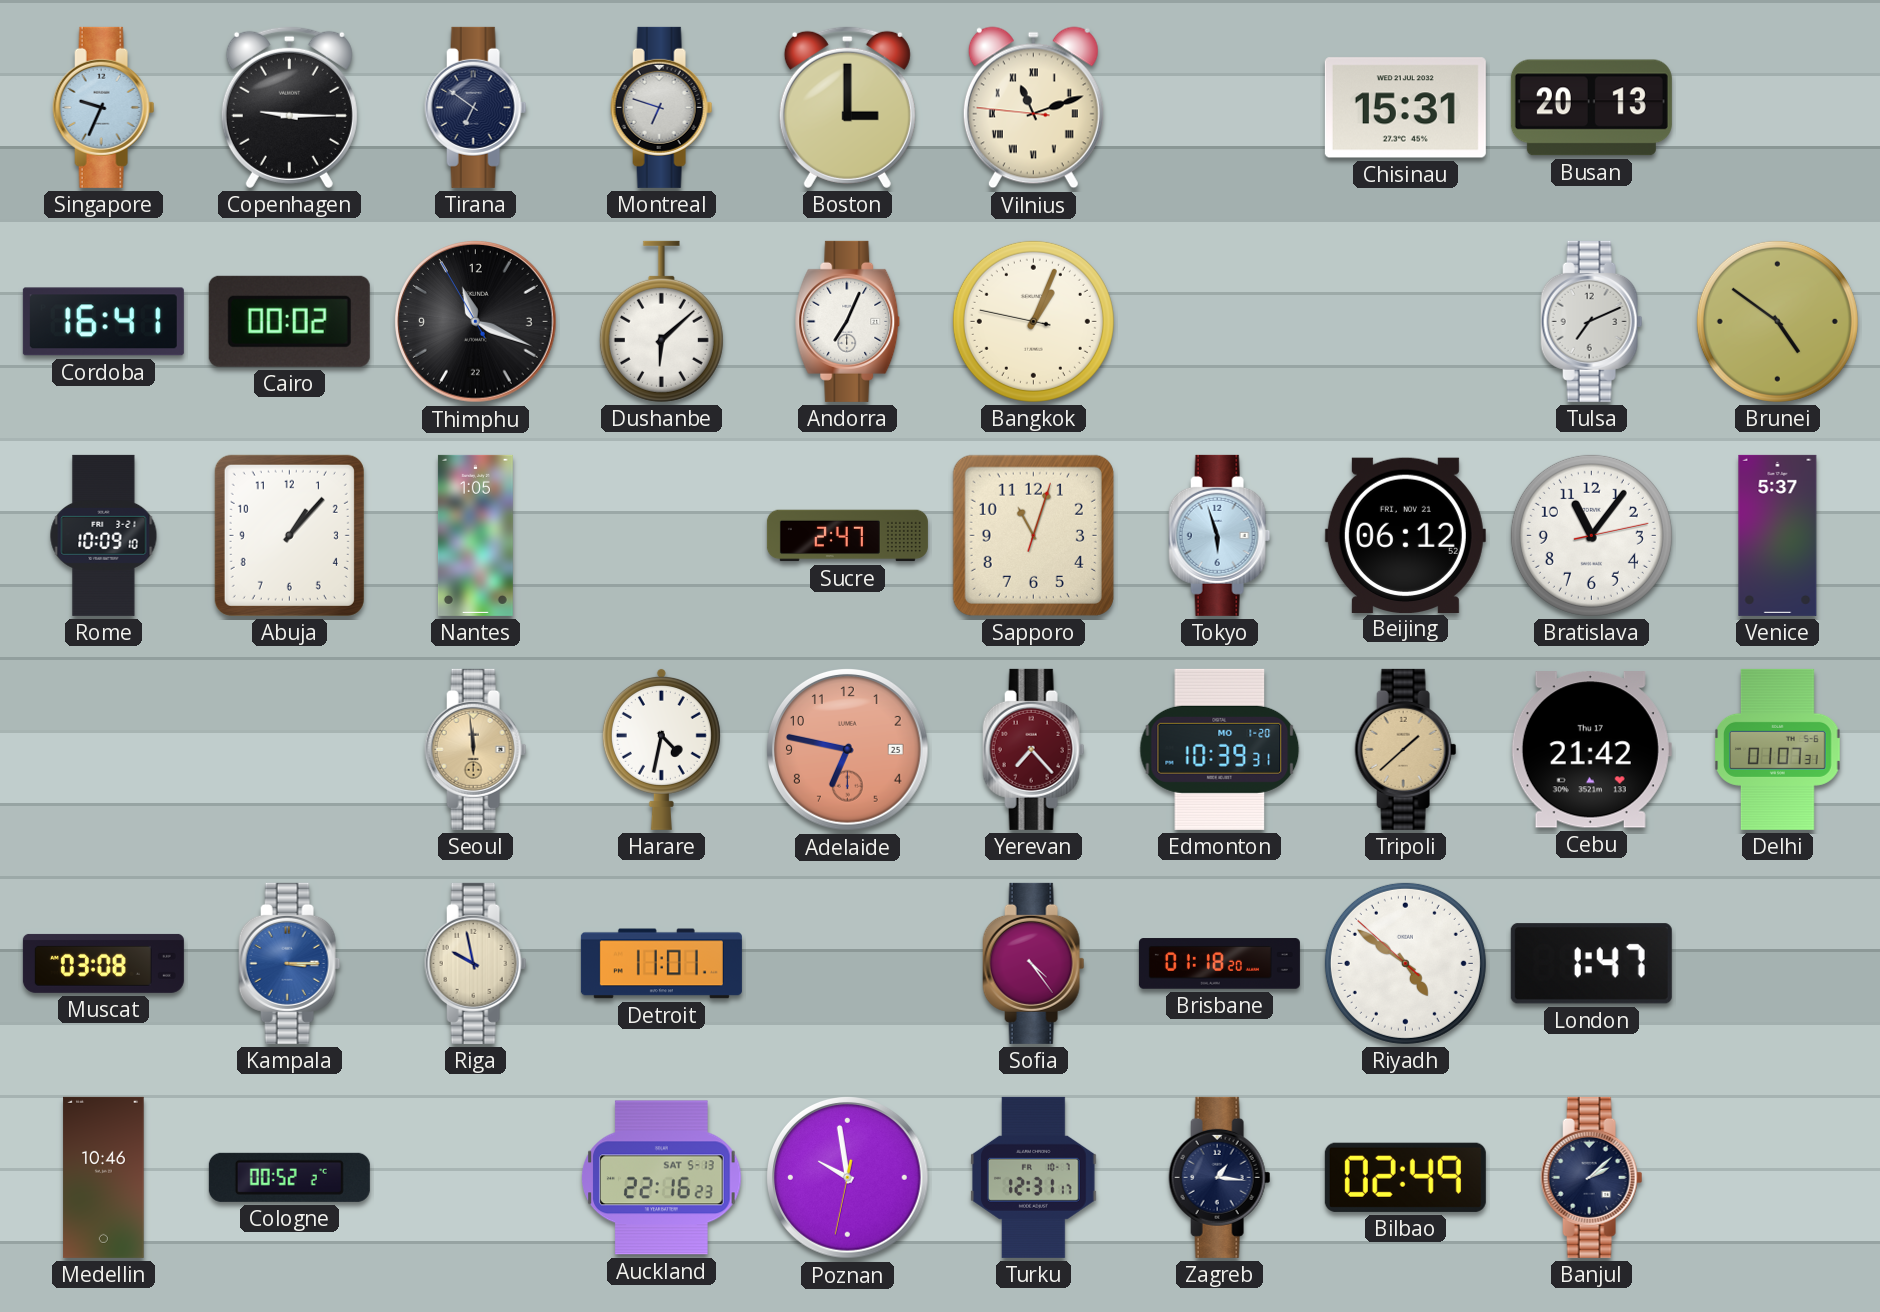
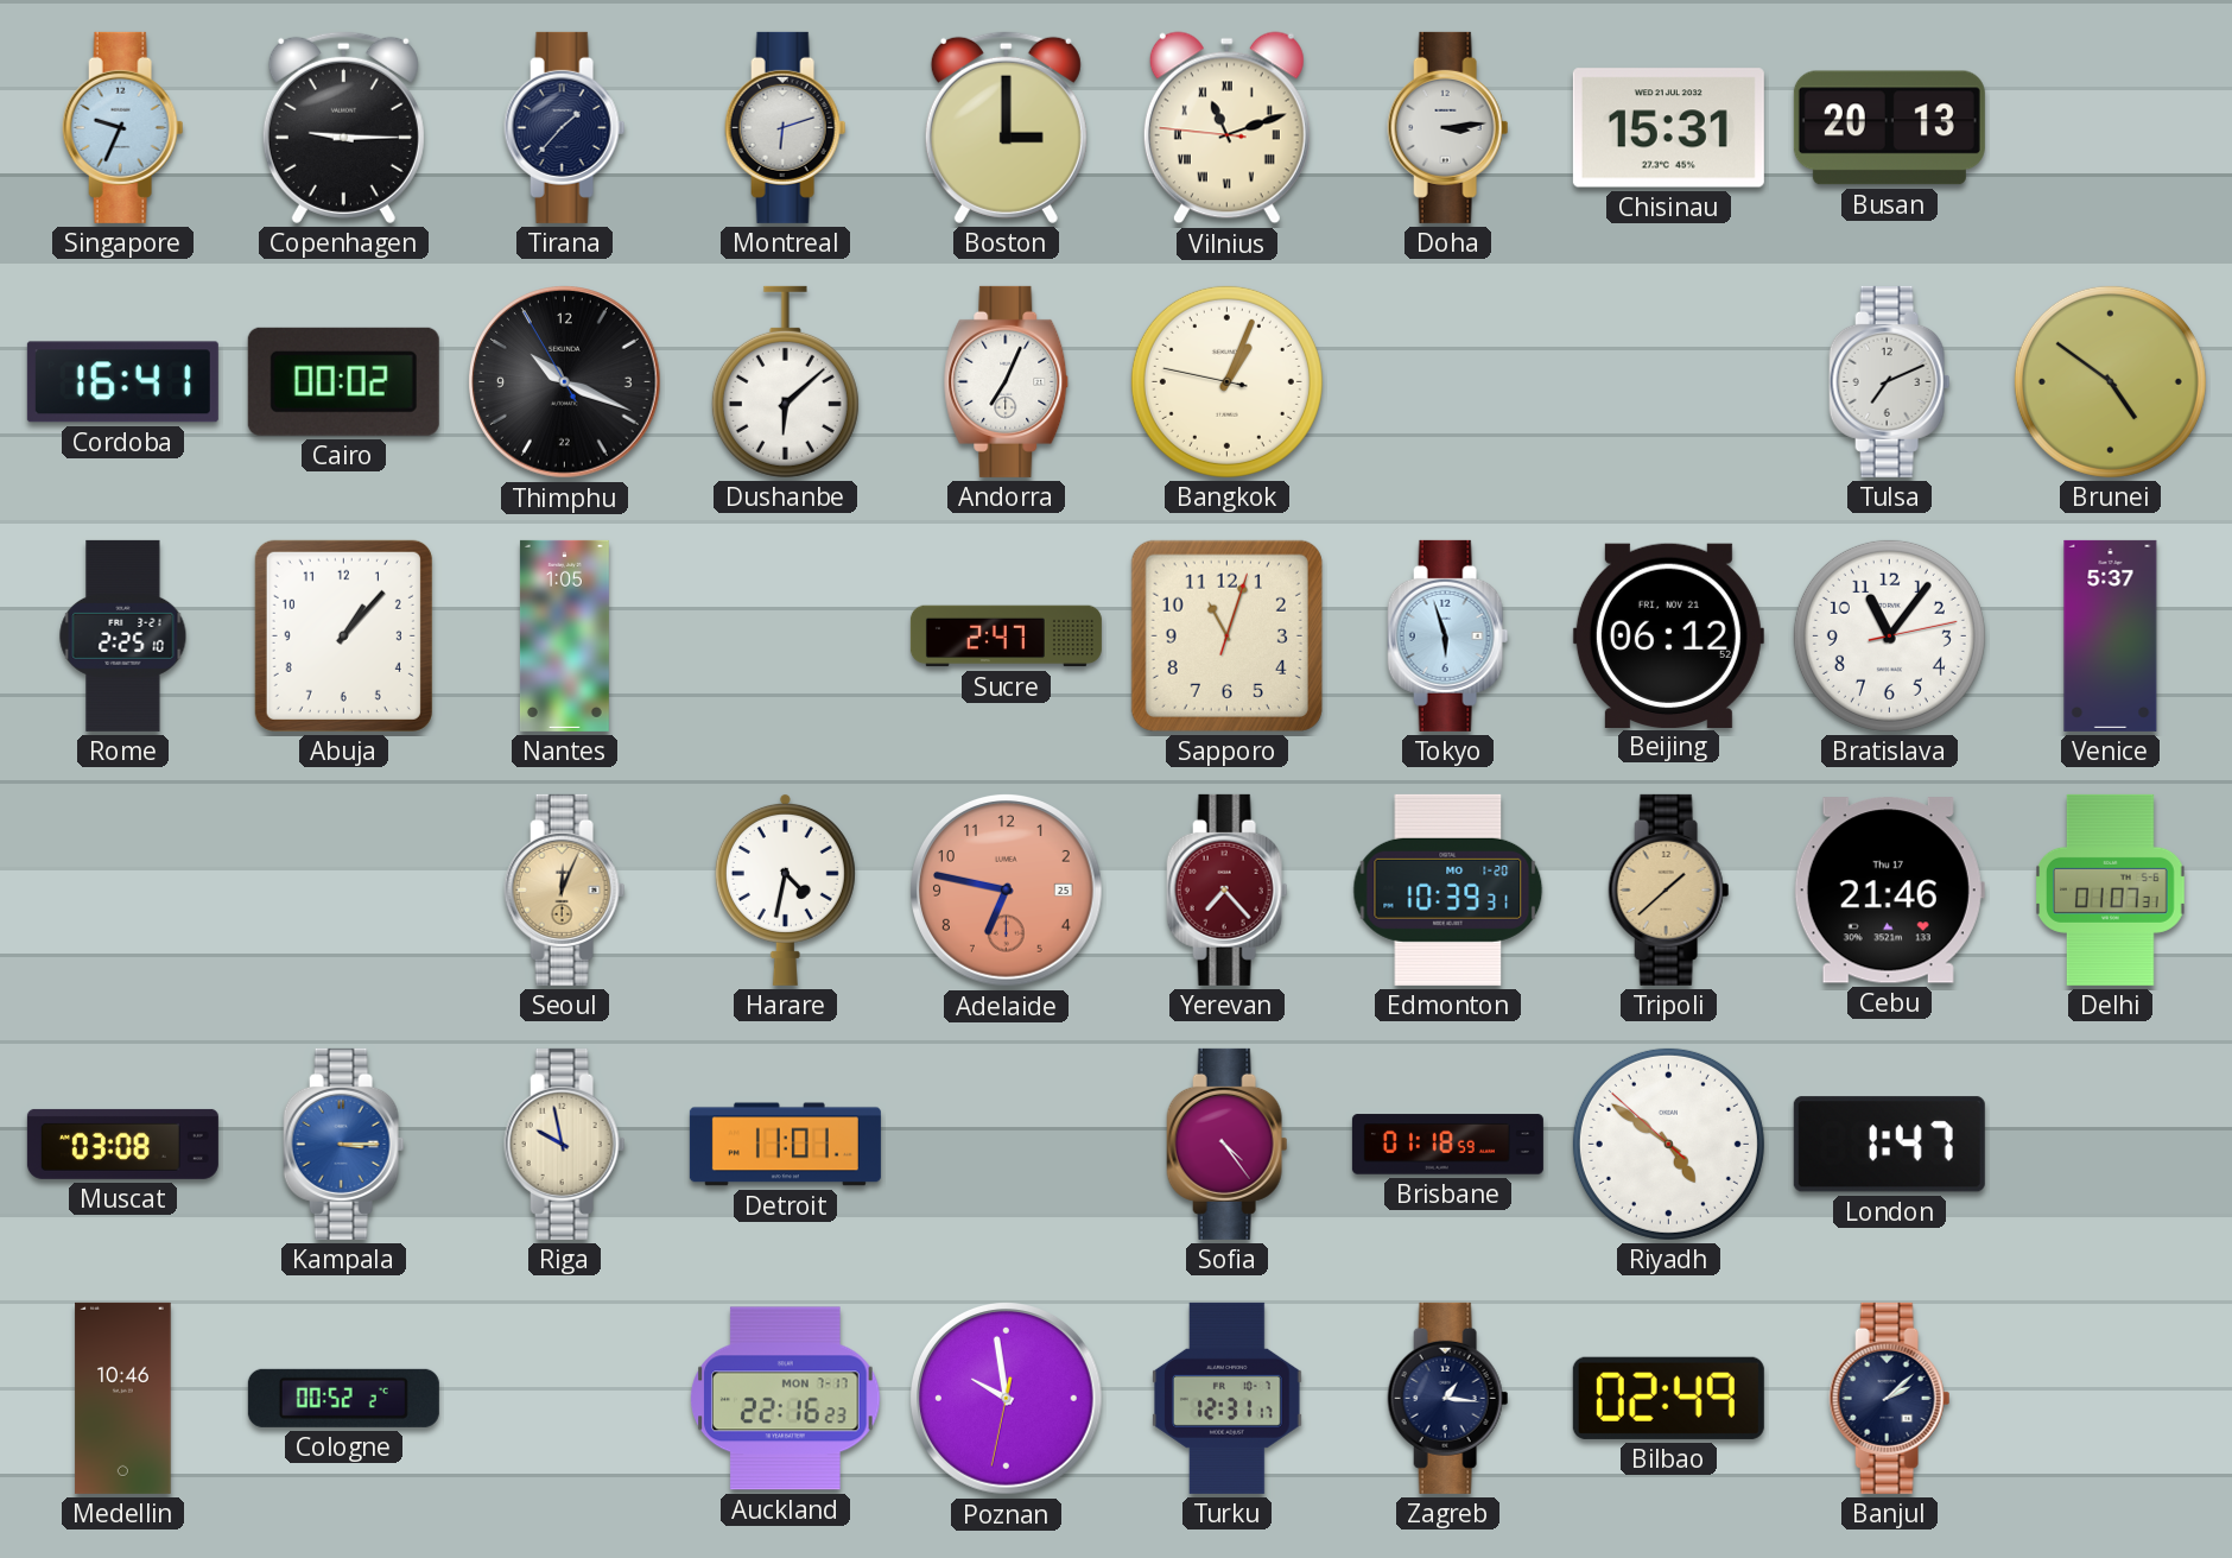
Tirana: 6:51 -> 1:37 (565, 127)
Montreal: 6:48 -> 6:12 (786, 127)
Doha: none -> 3:14 (1448, 127)
Thimphu: 11:18 -> 10:18 (565, 382)
Rome: 10:09 -> 2:25 (123, 635)
Seoul: 11:59 -> 12:04 (565, 889)
Cebu: 21:42 -> 21:46 (1889, 891)
Brisbane: 01:18:20 -> 01:18:59 (1447, 1145)
Auckland date: SAT 5-13 -> MON 7-17 (786, 1399)
